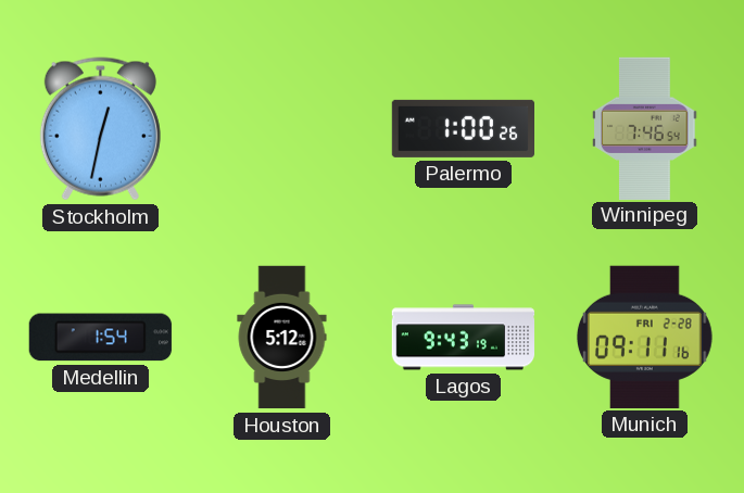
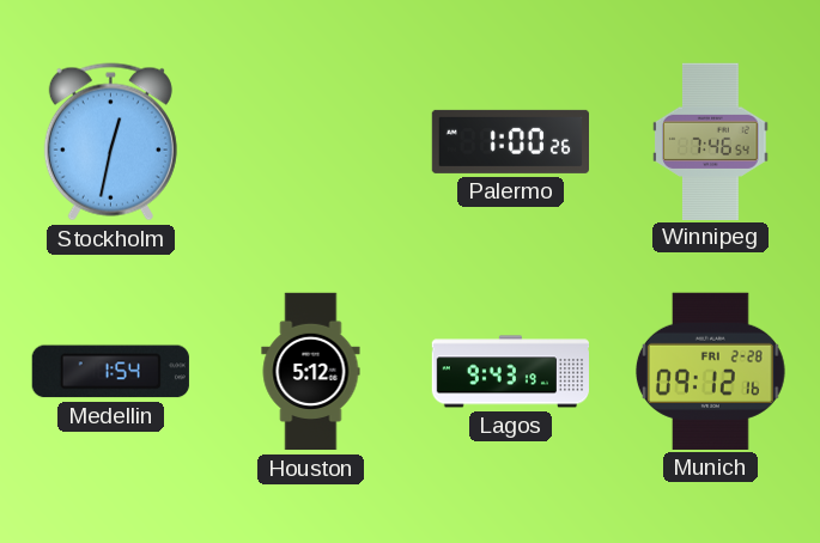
Munich: 09:11 -> 09:12 (710, 371)
